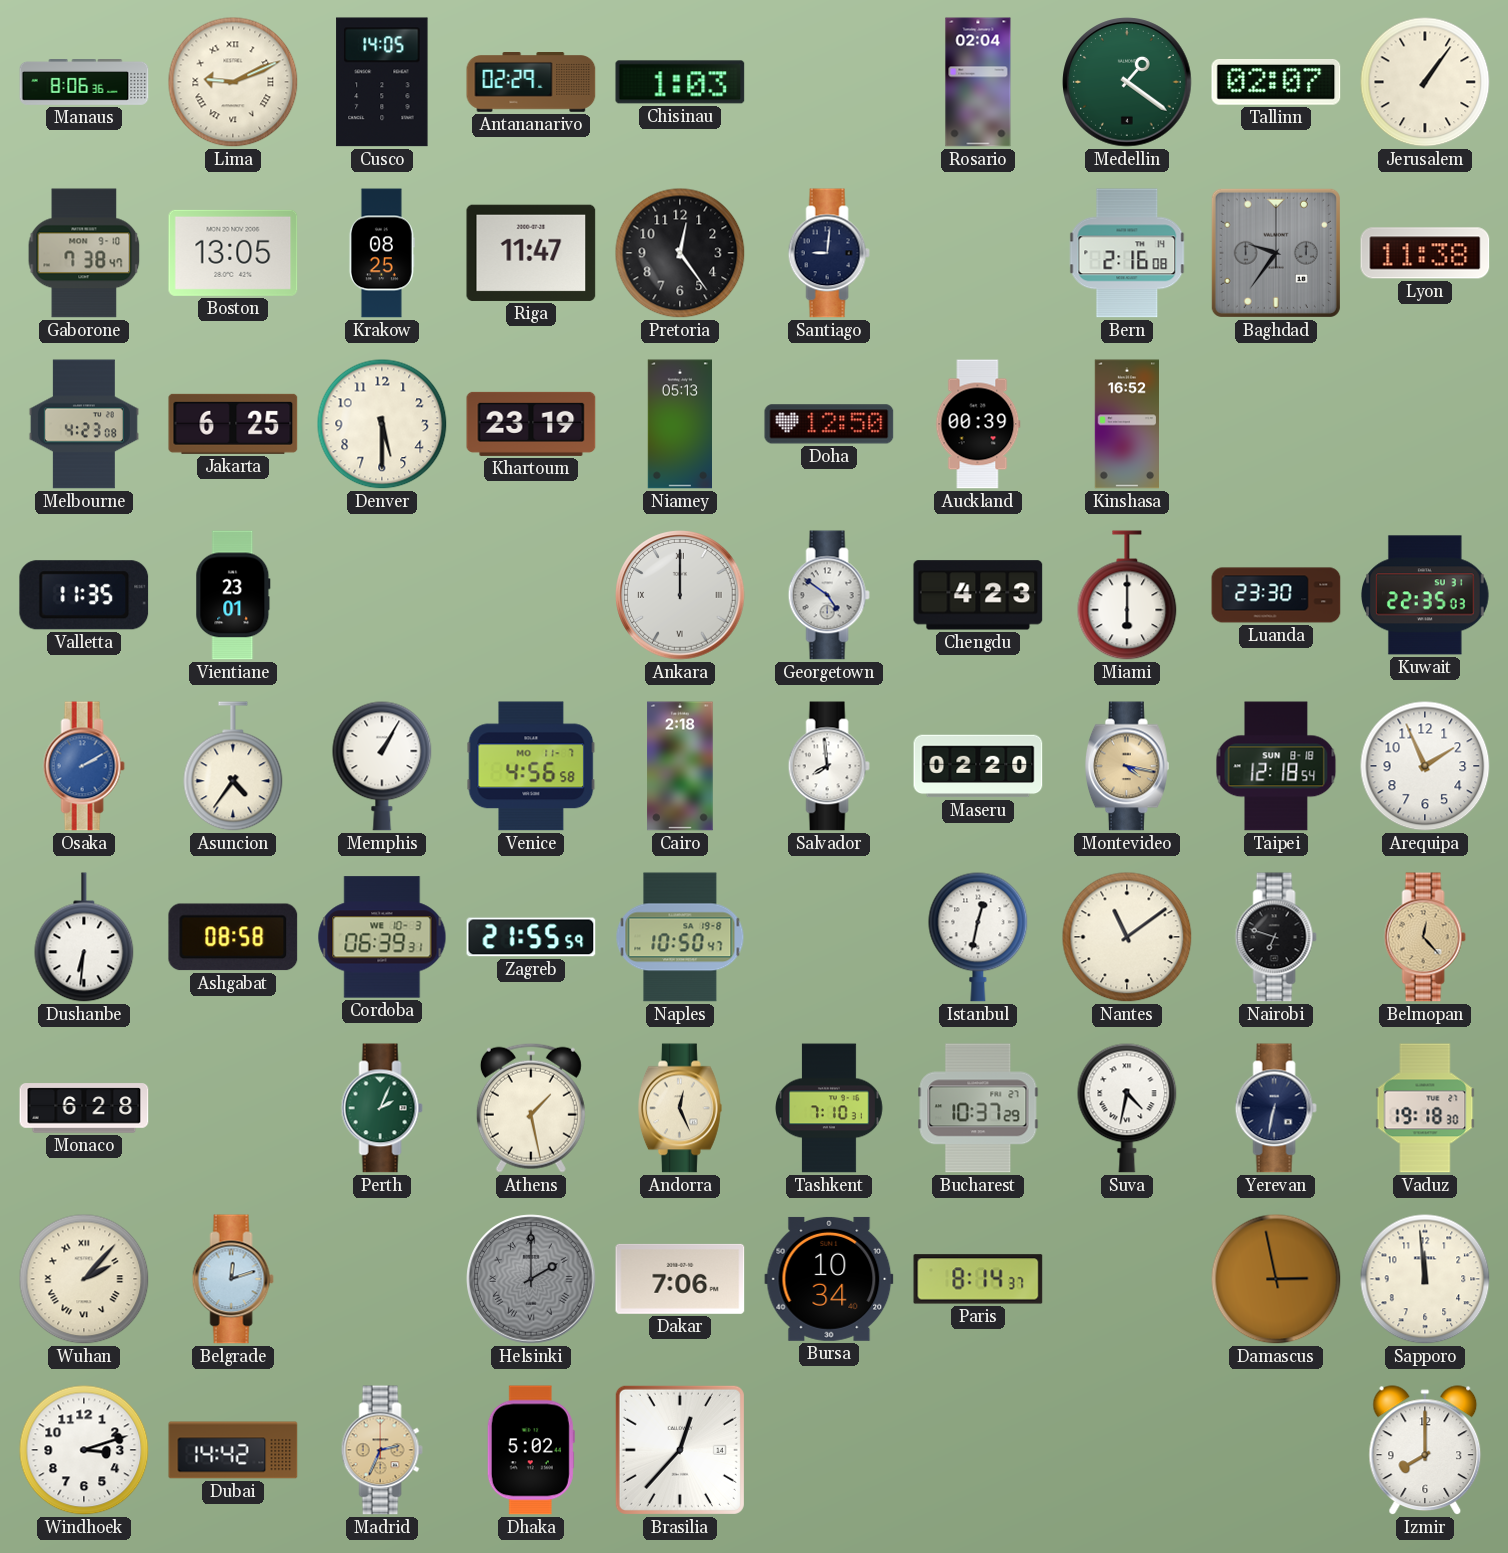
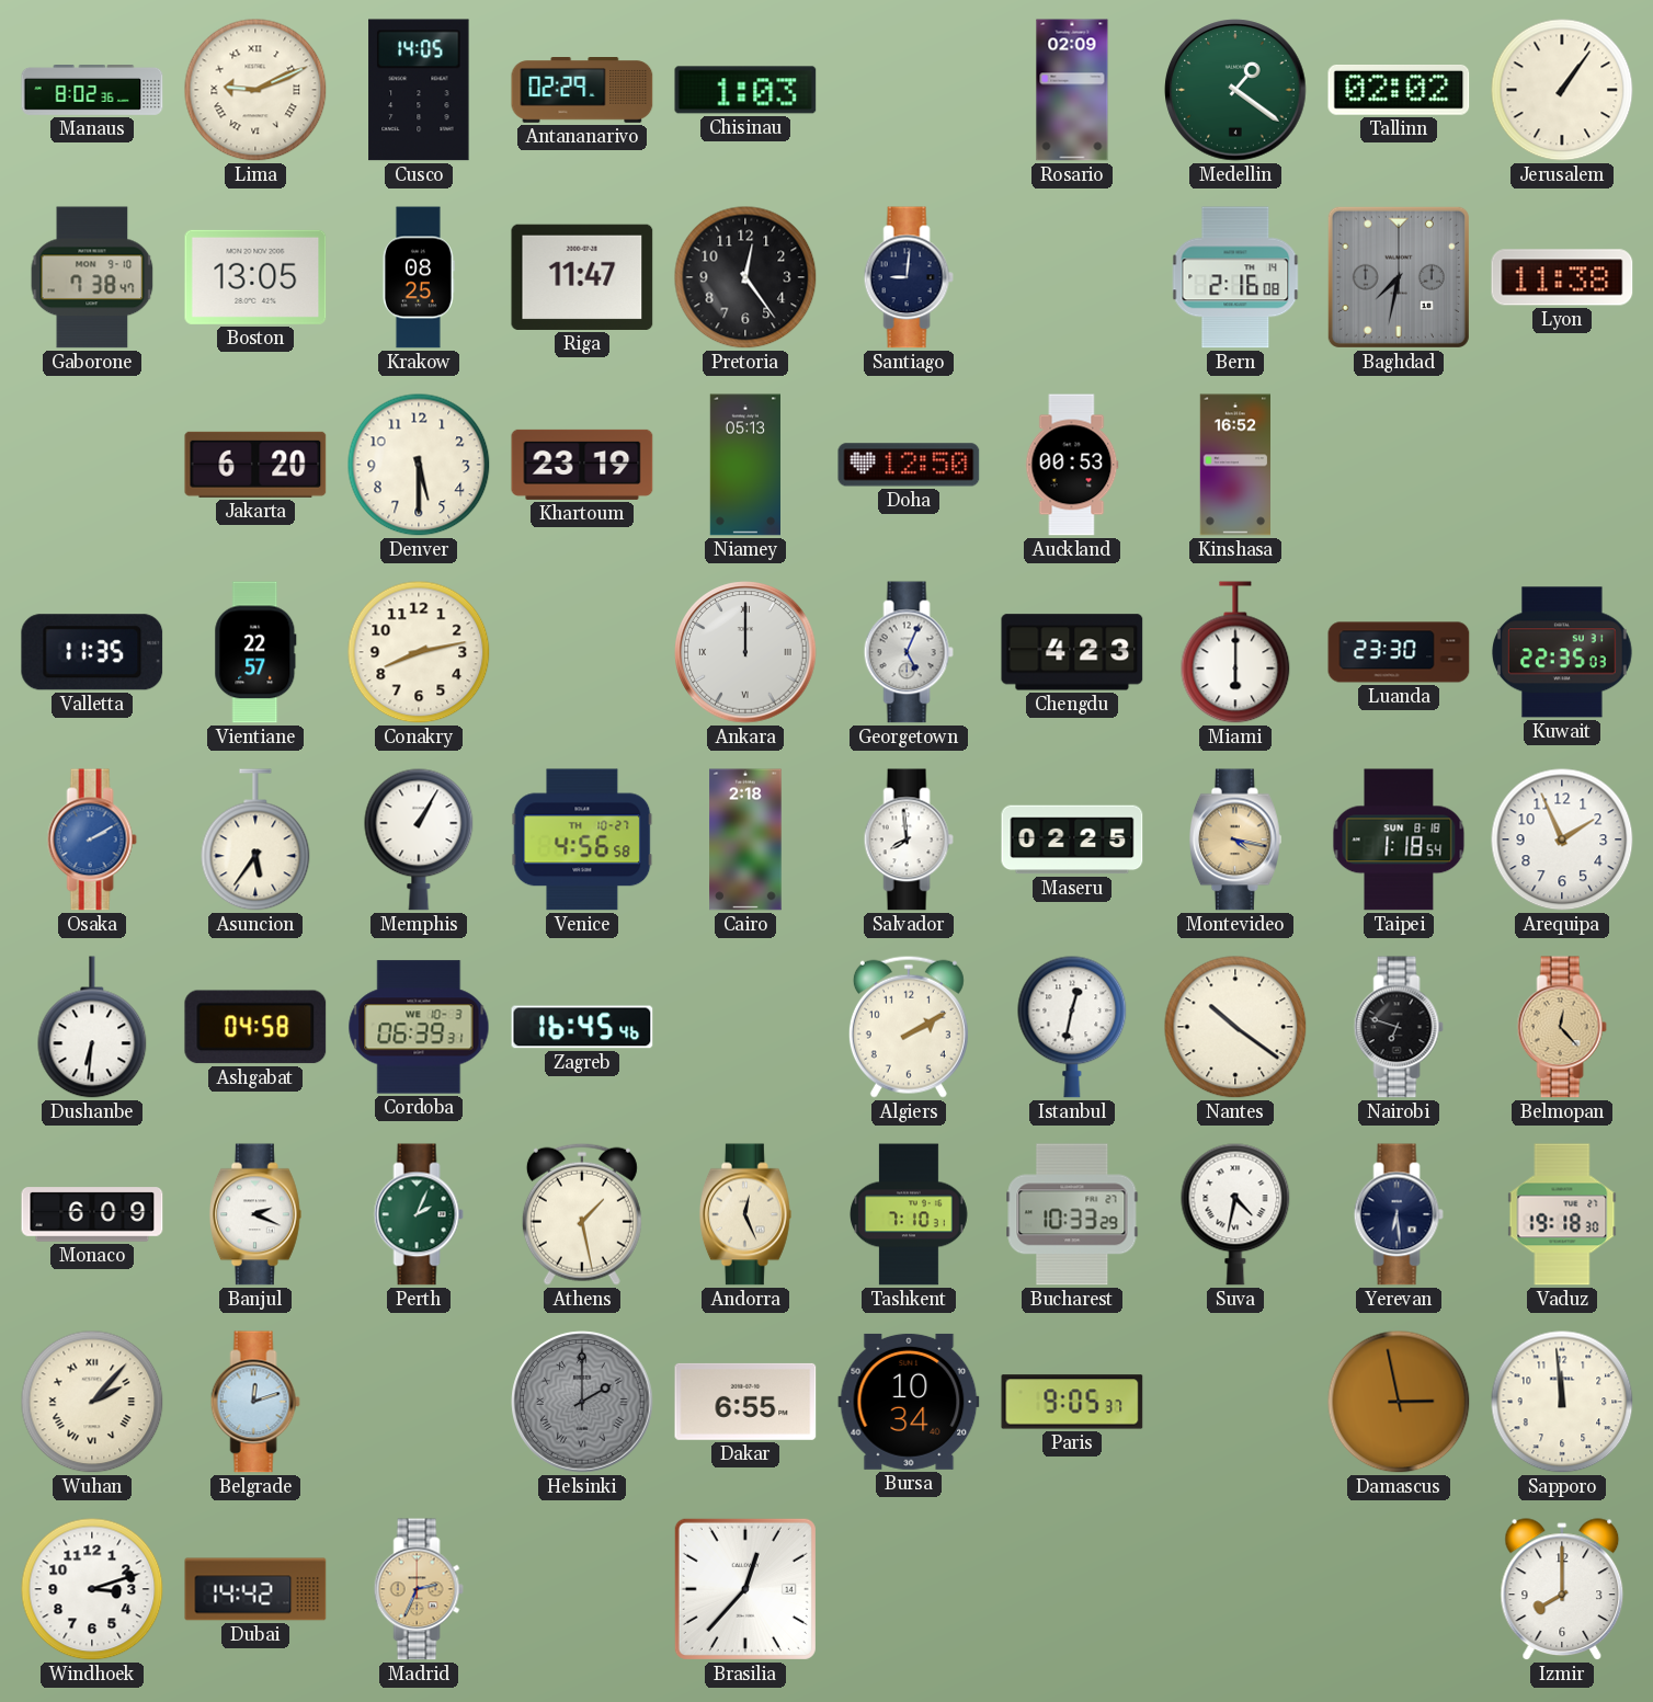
Manaus: 8:06 -> 8:02 (92, 91)
Rosario: 02:04 -> 02:09 (1072, 90)
Tallinn: 02:07 -> 02:02 (1399, 91)
Baghdad: 9:36 -> 7:32 (1399, 277)
Melbourne: 4:23 -> none (84, 424)
Jakarta: 6:25 -> 6:20 (255, 465)
Auckland: 00:39 -> 00:53 (1072, 465)
Vientiane: 23:01 -> 22:57 (255, 652)
Conakry: none -> 8:13 (419, 652)
Georgetown: 4:51 -> 5:04 (909, 652)
Asuncion: 4:36 -> 5:36 (255, 839)
Venice date: MO 11-7 -> TH 10-27 (582, 839)
Maseru: 02:20 -> 02:25 (1072, 839)
Taipei: 12:18 -> 1:18 (1399, 839)
Ashgabat: 08:58 -> 04:58 (255, 1027)
Zagreb: 21:55 -> 16:45 (582, 1027)
Naples: 10:50 -> none (680, 937)
Algiers: none -> 2:10 (909, 1027)
Nantes: 11:09 -> 10:21 (1235, 1027)
Monaco: 6:28 -> 6:09 (92, 1214)
Banjul: none -> 2:19 (255, 1214)
Bucharest: 10:37 -> 10:33 (1072, 1214)
Yerevan: 6:32 -> 6:29 (1399, 1214)
Dakar: 7:06 -> 6:55 (745, 1402)
Paris: 8:14 -> 9:05 (1072, 1402)
Dhaka: 5:02 -> none (531, 1450)
